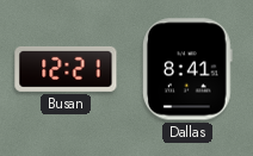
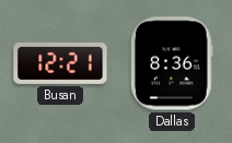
Dallas: 8:41 -> 8:36 (172, 63)
